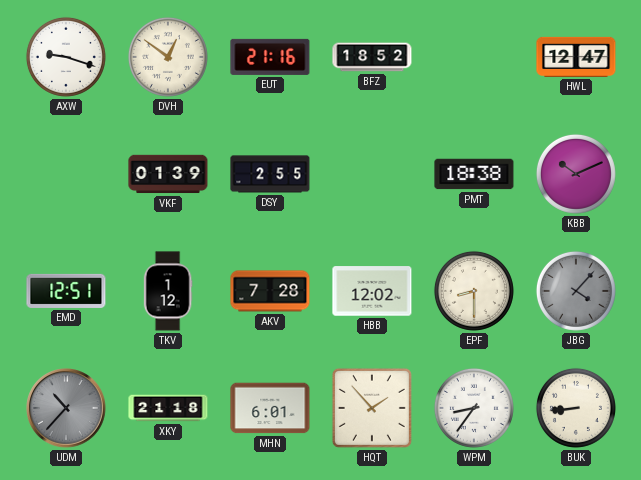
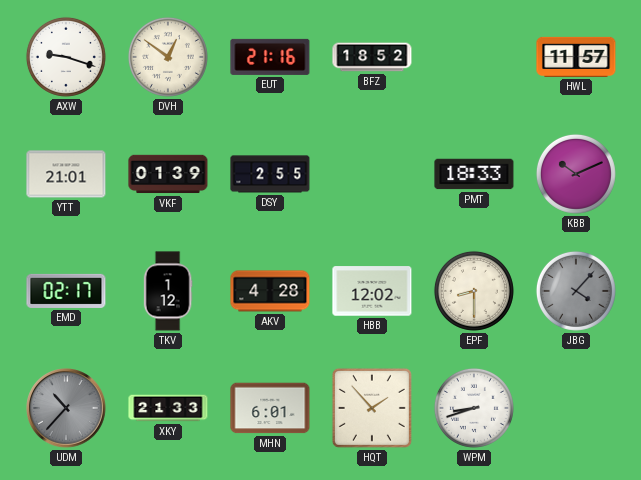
HWL: 12:47 -> 11:57 (576, 57)
YTT: none -> 21:01 (66, 174)
PMT: 18:38 -> 18:33 (474, 174)
EMD: 12:51 -> 02:17 (66, 291)
AKV: 7:28 -> 4:28 (270, 291)
XKY: 21:18 -> 21:33 (168, 408)
WPM: 8:36 -> 8:42 (474, 408)
BUK: 8:44 -> none (576, 408)
